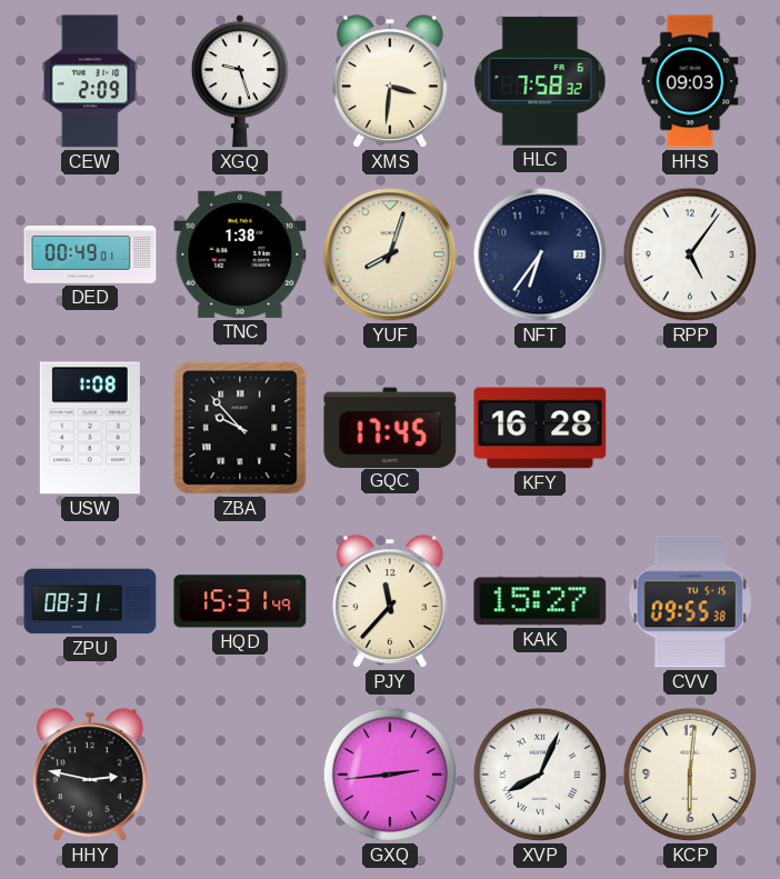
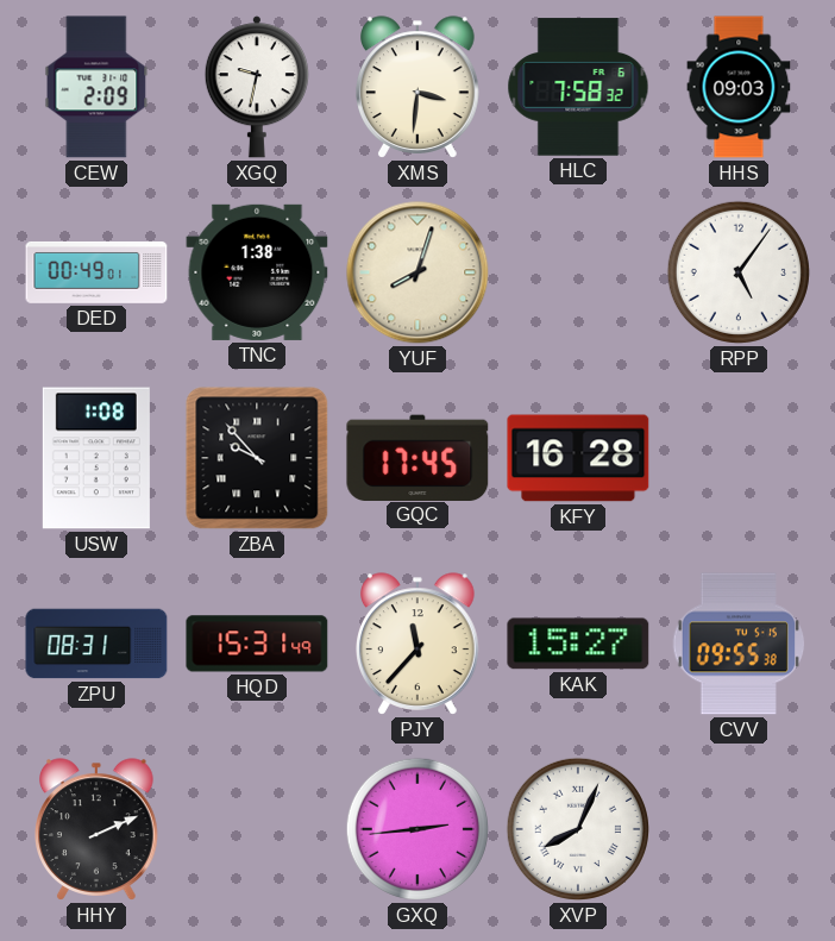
XGQ: 9:27 -> 9:32 (257, 87)
NFT: 6:36 -> none (540, 254)
HHY: 2:47 -> 2:11 (98, 829)
KCP: 6:01 -> none (690, 775)
